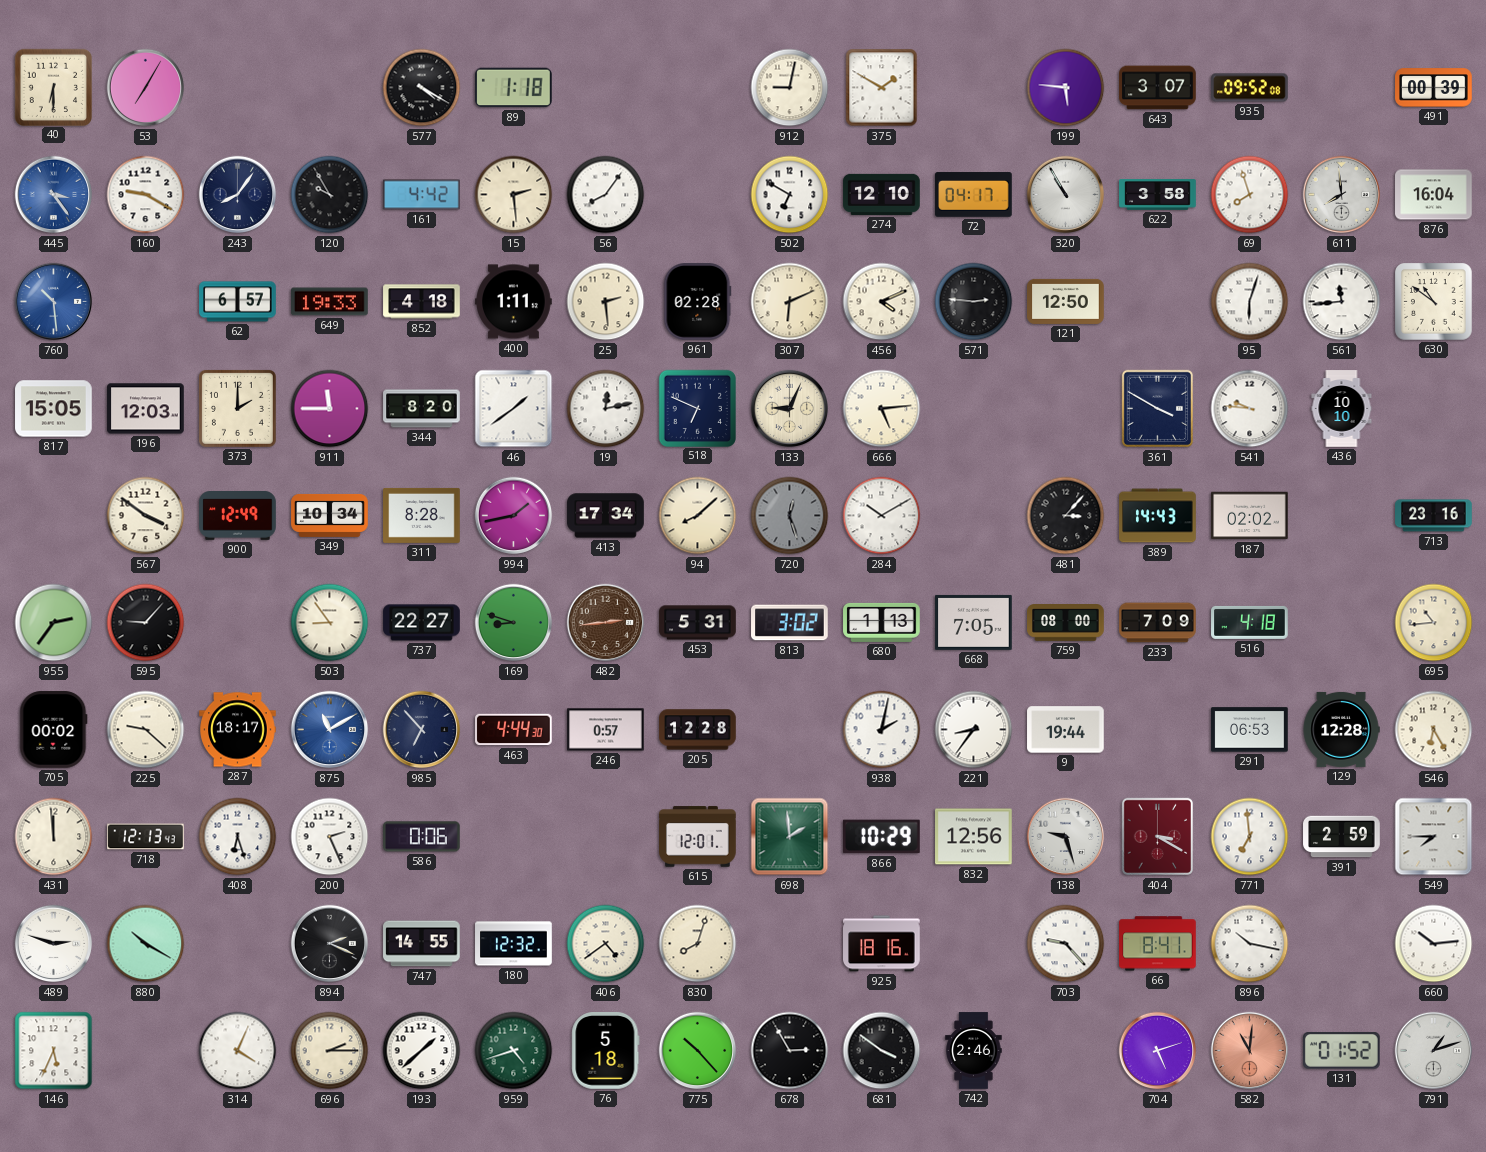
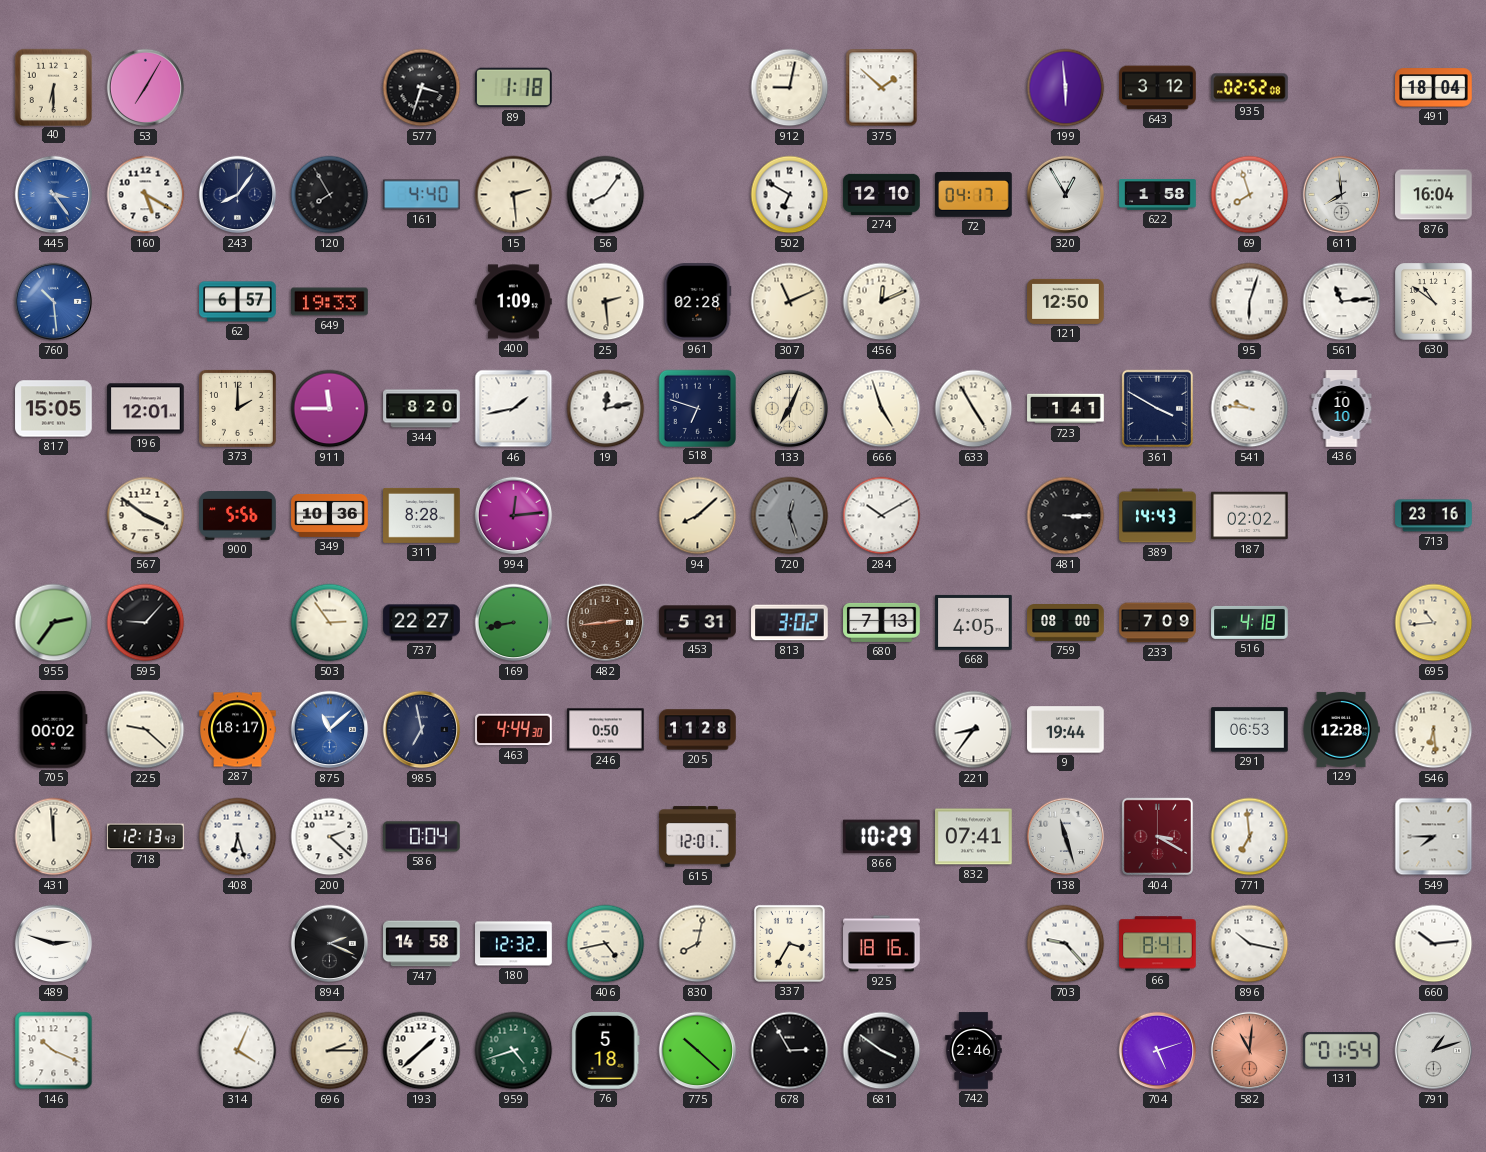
577: 4:20 -> 3:33 (422, 88)
375: 1:50 -> 1:52 (882, 88)
199: 5:46 -> 5:59 (1066, 88)
643: 3:07 -> 3:12 (1158, 88)
935: 09:52 -> 02:52 (1250, 88)
491: 00:39 -> 18:04 (1434, 88)
160: 9:20 -> 5:20 (146, 195)
120: 9:55 -> 7:55 (330, 195)
161: 4:42 -> 4:40 (422, 195)
320: 10:55 -> 12:55 (1066, 195)
622: 3:58 -> 1:58 (1158, 195)
852: 4:18 -> none (422, 302)
400: 1:11 -> 1:09 (514, 302)
307: 6:11 -> 11:11 (790, 302)
456: 4:11 -> 12:11 (882, 302)
571: 2:46 -> none (974, 302)
561: 11:44 -> 11:14 (1342, 302)
196: 12:03 -> 12:01 (146, 409)
46: 1:39 -> 1:43 (514, 409)
518: 6:49 -> 6:48 (697, 408)
133: 9:04 -> 7:04 (790, 409)
666: 5:14 -> 4:57 (882, 409)
633: none -> 4:55 (974, 409)
723: none -> 1:41 (1066, 409)
900: 12:49 -> 5:56 (238, 516)
349: 10:34 -> 10:36 (330, 515)
994: 1:43 -> 12:14 (514, 516)
413: 17:34 -> none (606, 516)
481: 3:07 -> 3:15 (1066, 516)
503: 8:54 -> 2:54 (330, 623)
169: 8:48 -> 8:43 (514, 623)
680: 1:13 -> 7:13 (882, 622)
668: 7:05 -> 4:05 (974, 622)
875: 11:10 -> 11:08 (330, 730)
985: 6:53 -> 6:58 (422, 730)
246: 0:57 -> 0:50 (606, 730)
205: 12:28 -> 11:28 (698, 730)
938: 2:02 -> none (882, 730)
546: 6:25 -> 6:29 (1434, 730)
200: 2:26 -> 2:22 (330, 837)
586: 0:06 -> 0:04 (422, 837)
698: 1:59 -> none (790, 837)
832: 12:56 -> 07:41 (974, 837)
138: 9:27 -> 11:27 (1066, 837)
391: 2:59 -> none (1342, 837)
880: 10:20 -> none (146, 944)
747: 14:55 -> 14:58 (422, 944)
406: 4:39 -> 4:43 (606, 944)
830: 8:03 -> 8:02 (698, 944)
337: none -> 3:35 (789, 943)
146: 5:34 -> 10:19 (54, 1051)
775: 10:23 -> 10:22 (698, 1051)
131: 01:52 -> 01:54 (1342, 1051)
